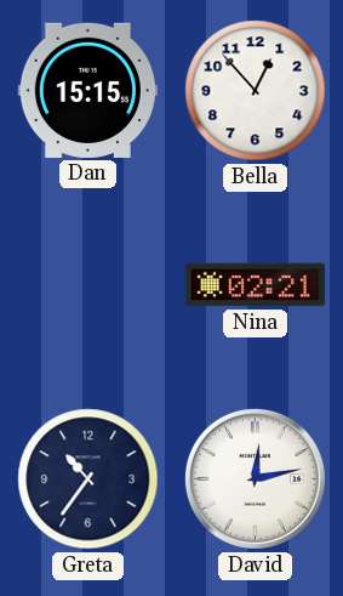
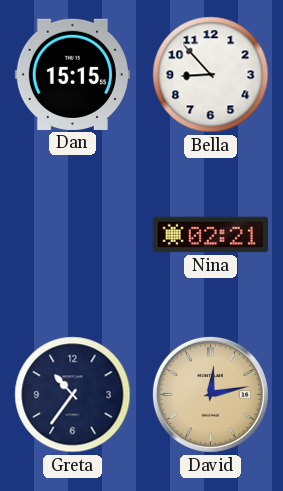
Bella: 12:53 -> 8:53 (211, 75)
David dial: white -> champagne (210, 394)
